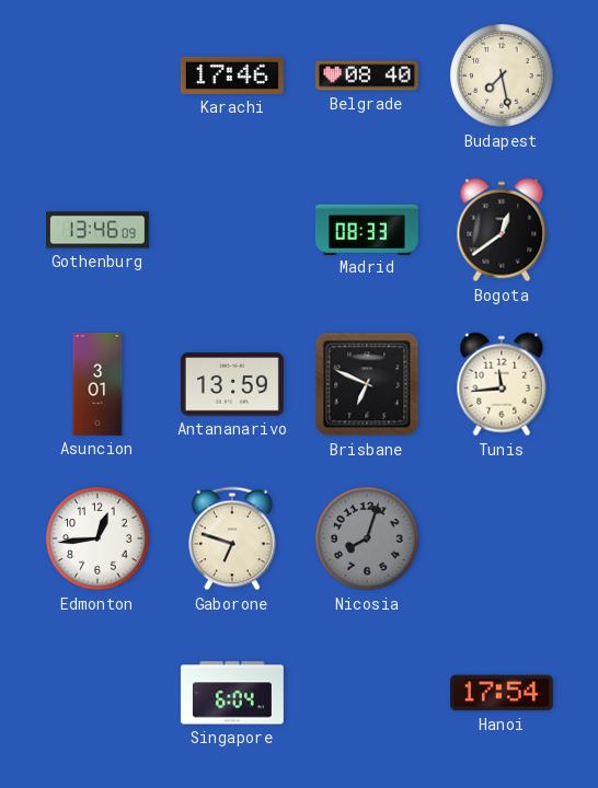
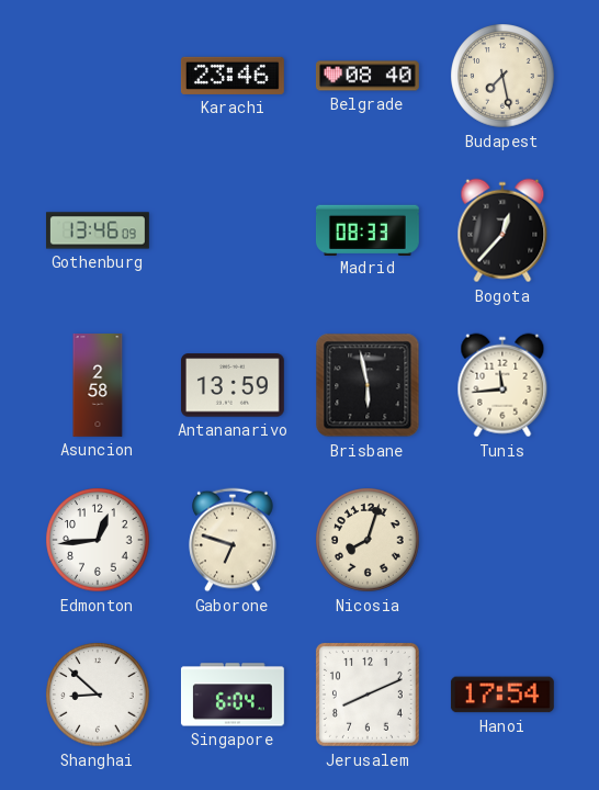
Karachi: 17:46 -> 23:46 (233, 76)
Bogota: 12:39 -> 12:37 (502, 230)
Asuncion: 3:01 -> 2:58 (98, 386)
Brisbane: 6:49 -> 5:58 (368, 385)
Nicosia dial: grey -> cream (368, 540)
Shanghai: none -> 8:52 (98, 695)
Jerusalem: none -> 8:11 (368, 695)
